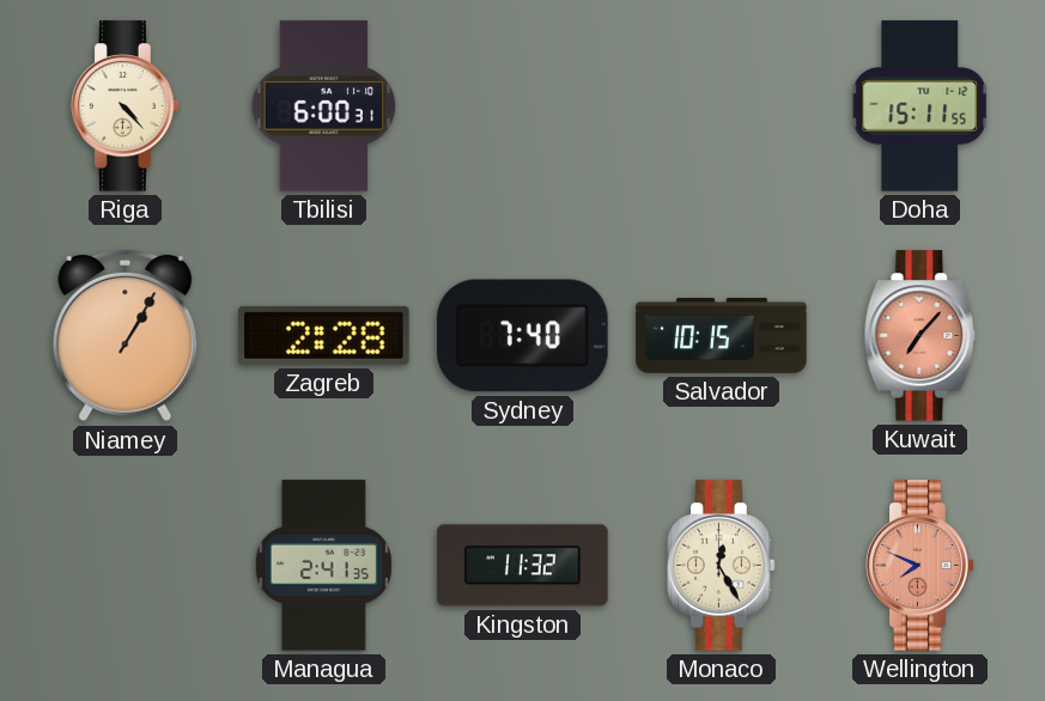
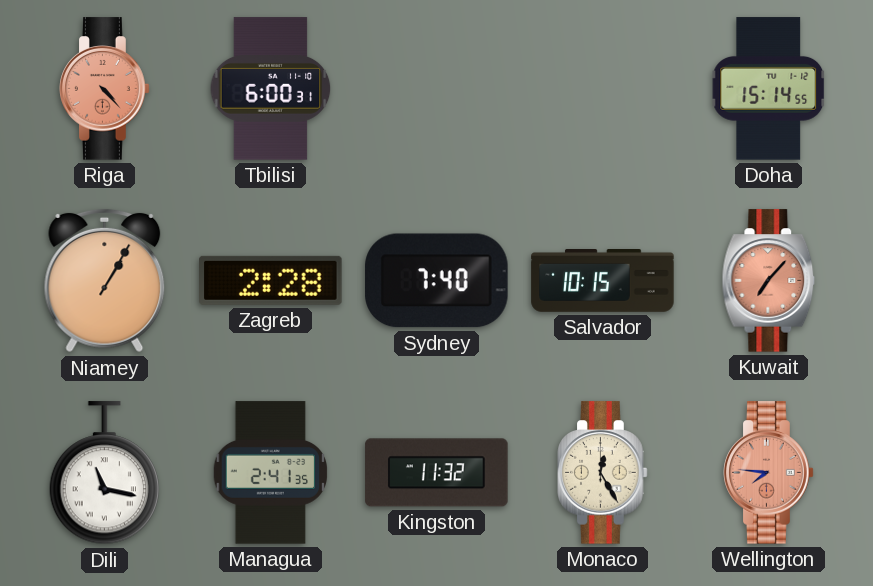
Riga dial: cream -> salmon (105, 89)
Doha: 15:11 -> 15:14 (769, 89)
Dili: none -> 11:17 (104, 473)
Wellington: 7:49 -> 7:46 (769, 473)
